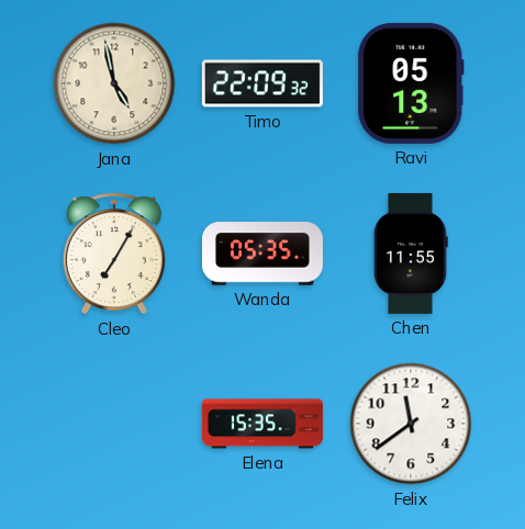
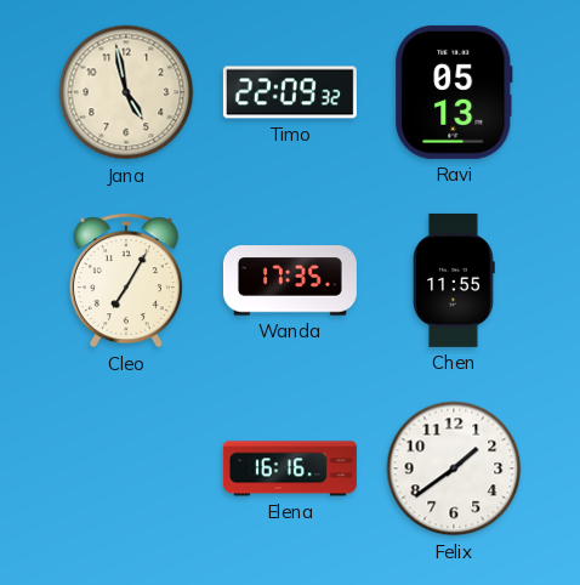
Wanda: 05:35 -> 17:35 (290, 280)
Elena: 15:35 -> 16:16 (290, 468)
Felix: 11:39 -> 1:39 (454, 468)
